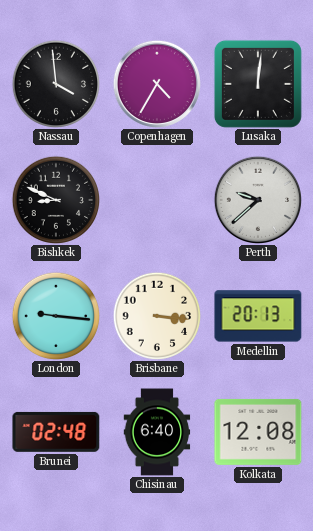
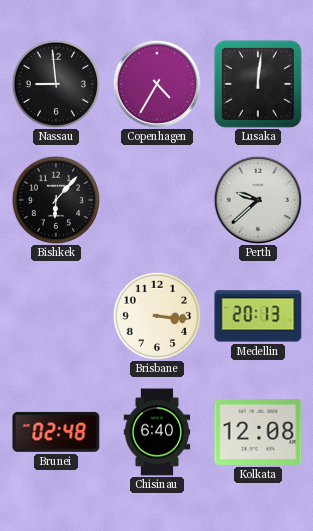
Nassau: 3:59 -> 8:59 (56, 84)
Bishkek: 8:49 -> 6:07 (56, 200)
London: 9:16 -> none (56, 316)
